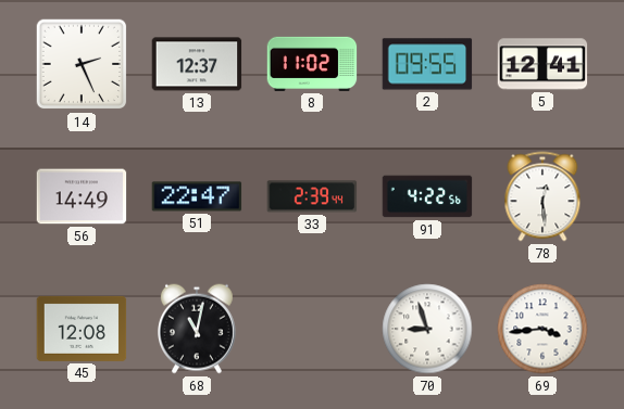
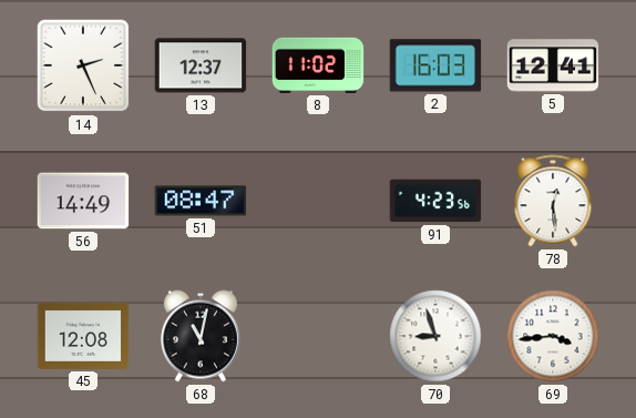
2: 09:55 -> 16:03 (435, 65)
51: 22:47 -> 08:47 (201, 201)
33: 2:39 -> none (312, 196)
91: 4:22 -> 4:23 (435, 201)
